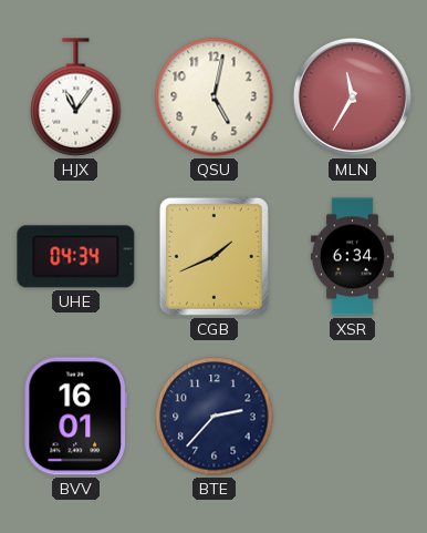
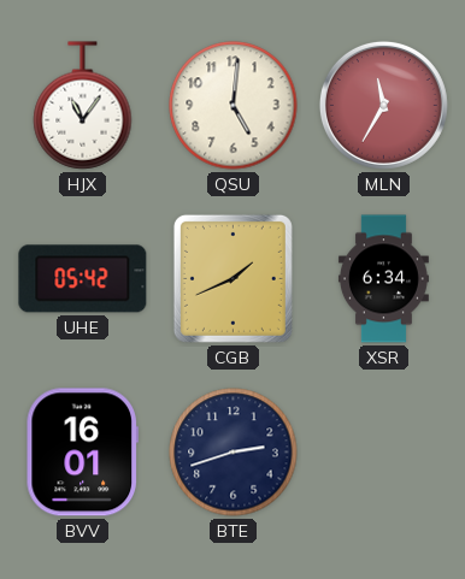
QSU: 5:02 -> 5:01 (234, 106)
UHE: 04:34 -> 05:42 (83, 279)
BTE: 2:37 -> 2:42 (234, 453)
